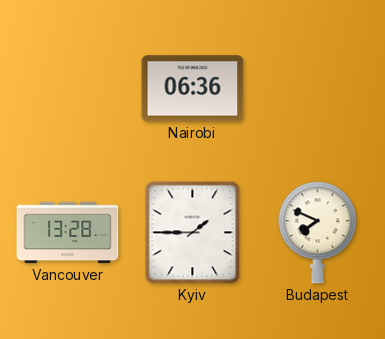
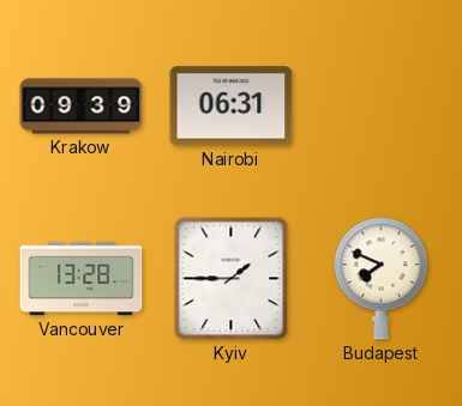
Krakow: none -> 09:39 (82, 107)
Nairobi: 06:36 -> 06:31 (232, 107)
